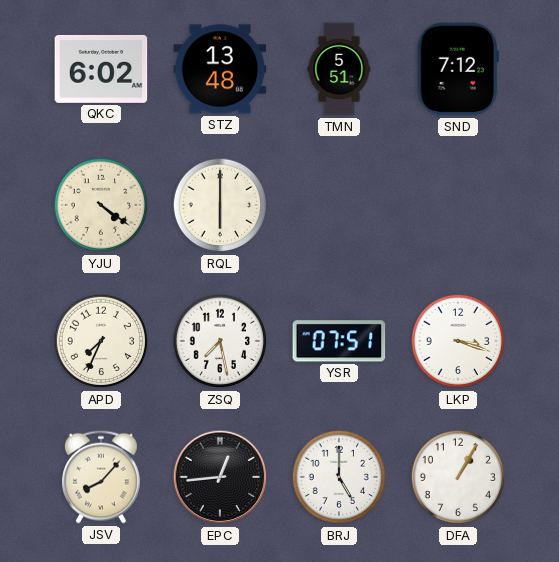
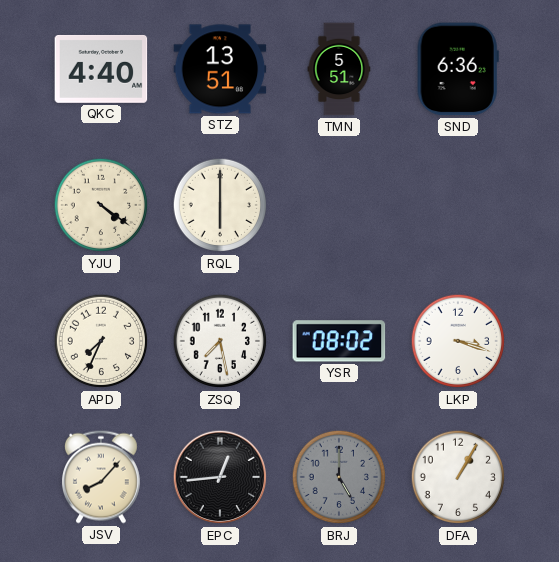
QKC: 6:02 -> 4:40 (101, 69)
STZ: 13:48 -> 13:51 (220, 69)
SND: 7:12 -> 6:36 (458, 69)
YSR: 07:51 -> 08:02 (339, 341)
BRJ dial: white -> grey (339, 477)
